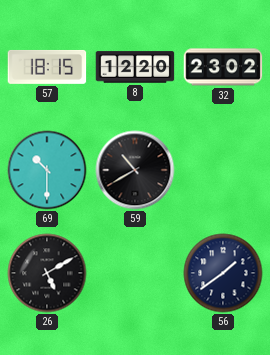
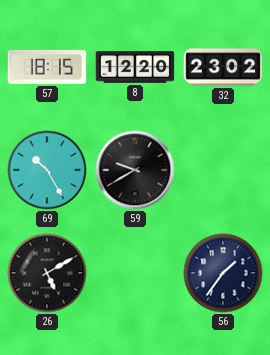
69: 10:30 -> 10:25 (47, 170)
59: 10:40 -> 9:40 (135, 170)
56: 1:39 -> 1:36 (223, 273)
